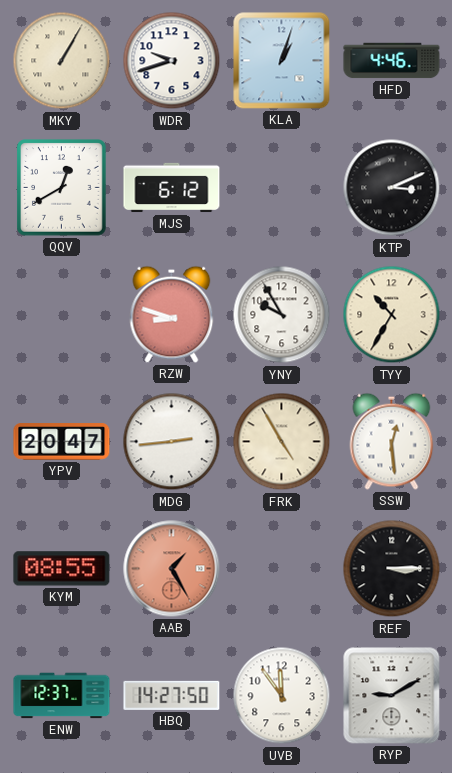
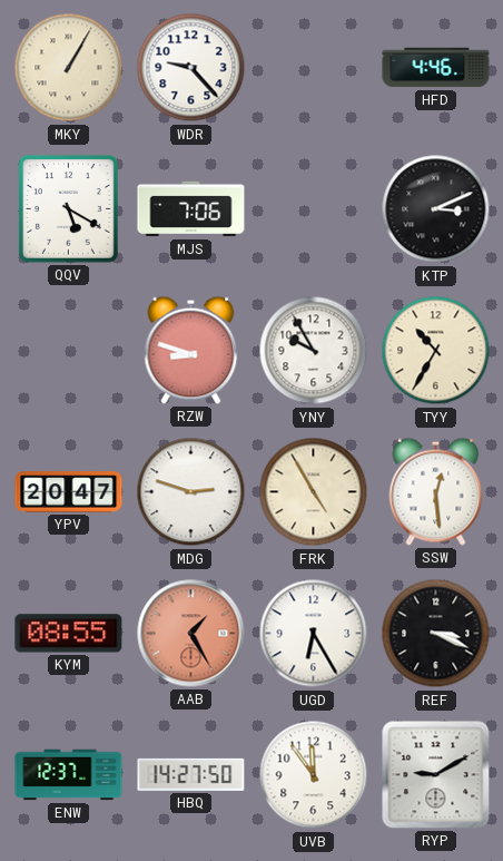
WDR: 9:42 -> 9:23 (191, 68)
KLA: 1:03 -> none (282, 61)
QQV: 12:40 -> 5:20 (69, 209)
MJS: 6:12 -> 7:06 (191, 209)
MDG: 2:44 -> 2:48 (191, 492)
UGD: none -> 6:25 (314, 634)
REF: 3:15 -> 3:19 (436, 634)
